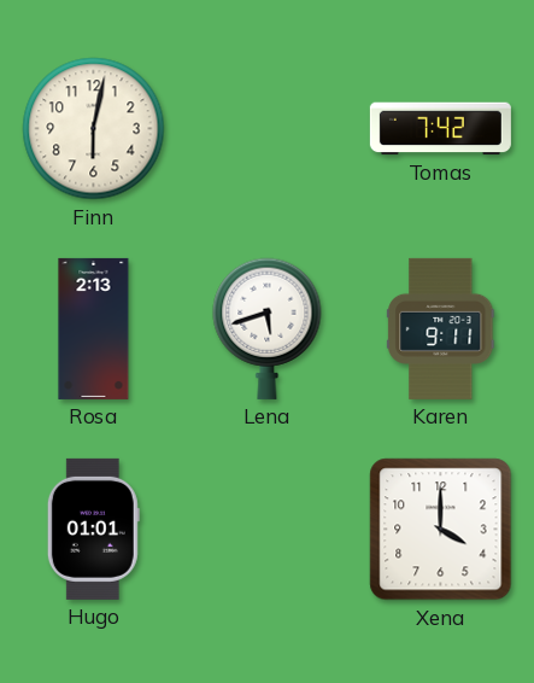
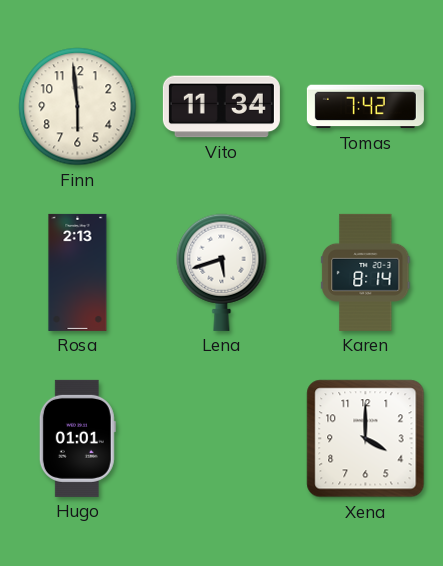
Finn: 6:02 -> 5:59 (78, 107)
Vito: none -> 11:34 (221, 107)
Karen: 9:11 -> 8:14 (366, 272)
